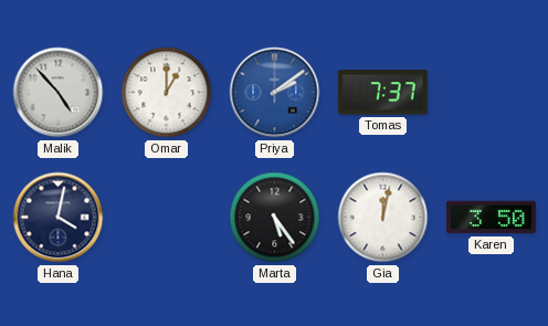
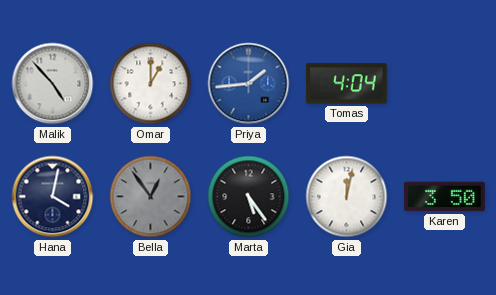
Priya: 2:09 -> 1:44 (249, 84)
Tomas: 7:37 -> 4:04 (346, 84)
Bella: none -> 12:54 (151, 197)
